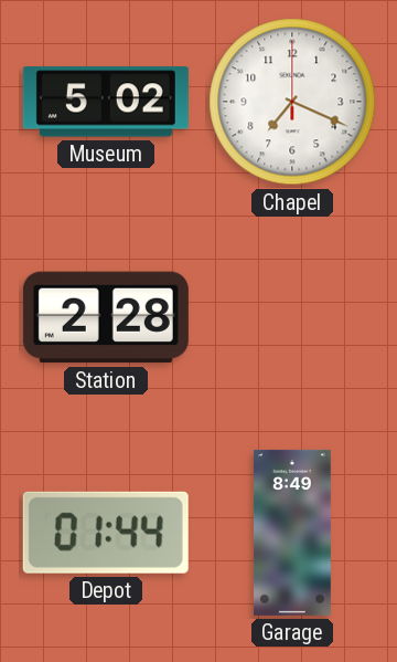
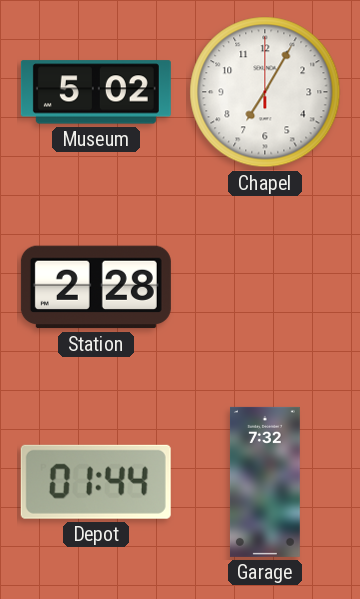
Chapel: 7:19 -> 7:05 (265, 92)
Garage: 8:49 -> 7:32 (265, 482)
